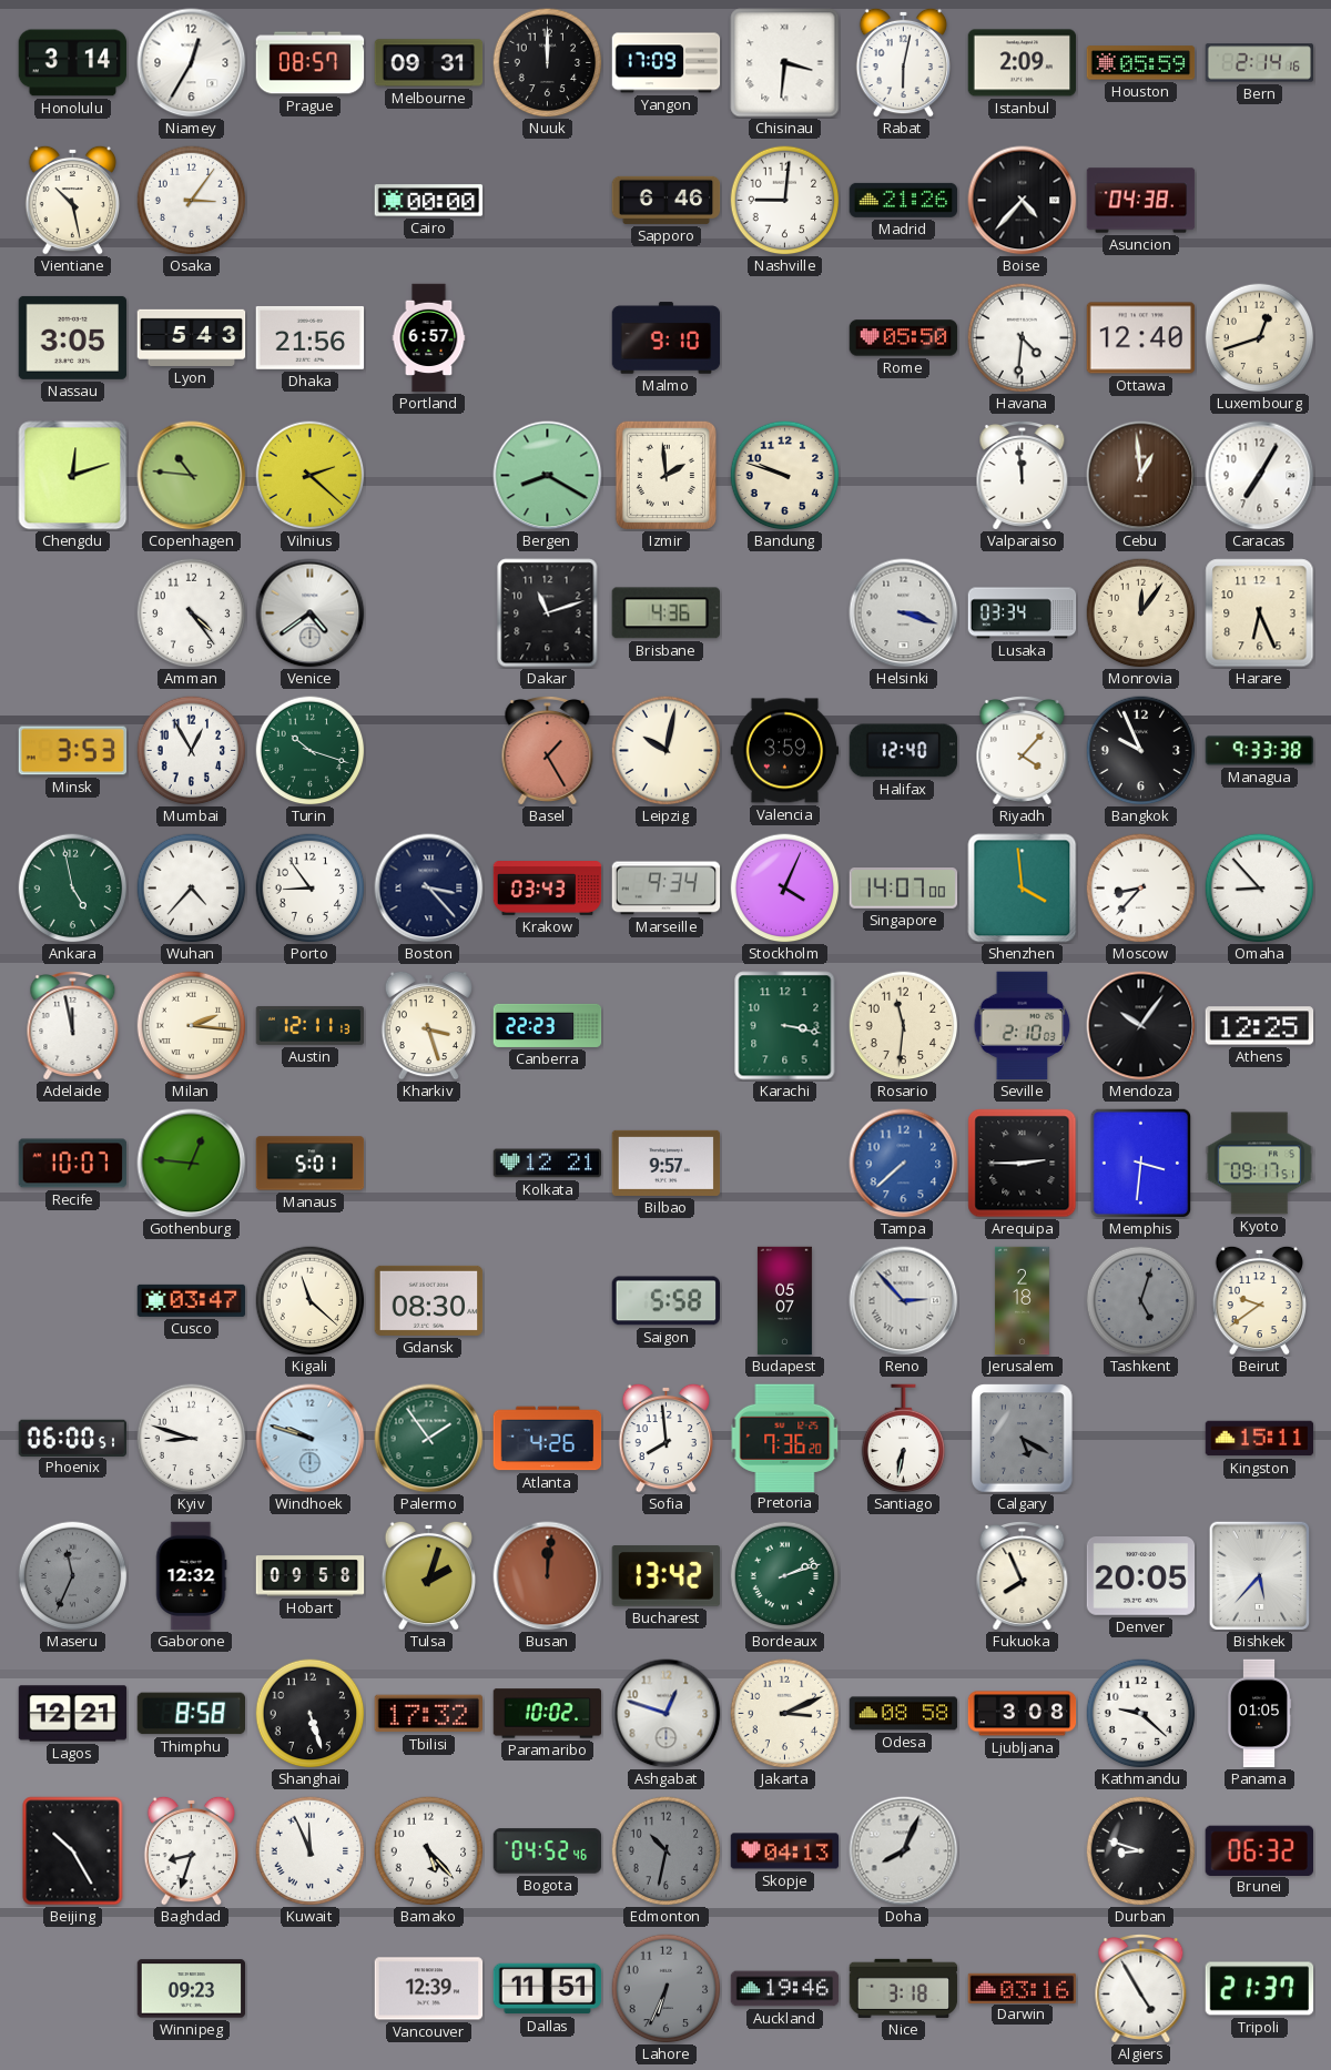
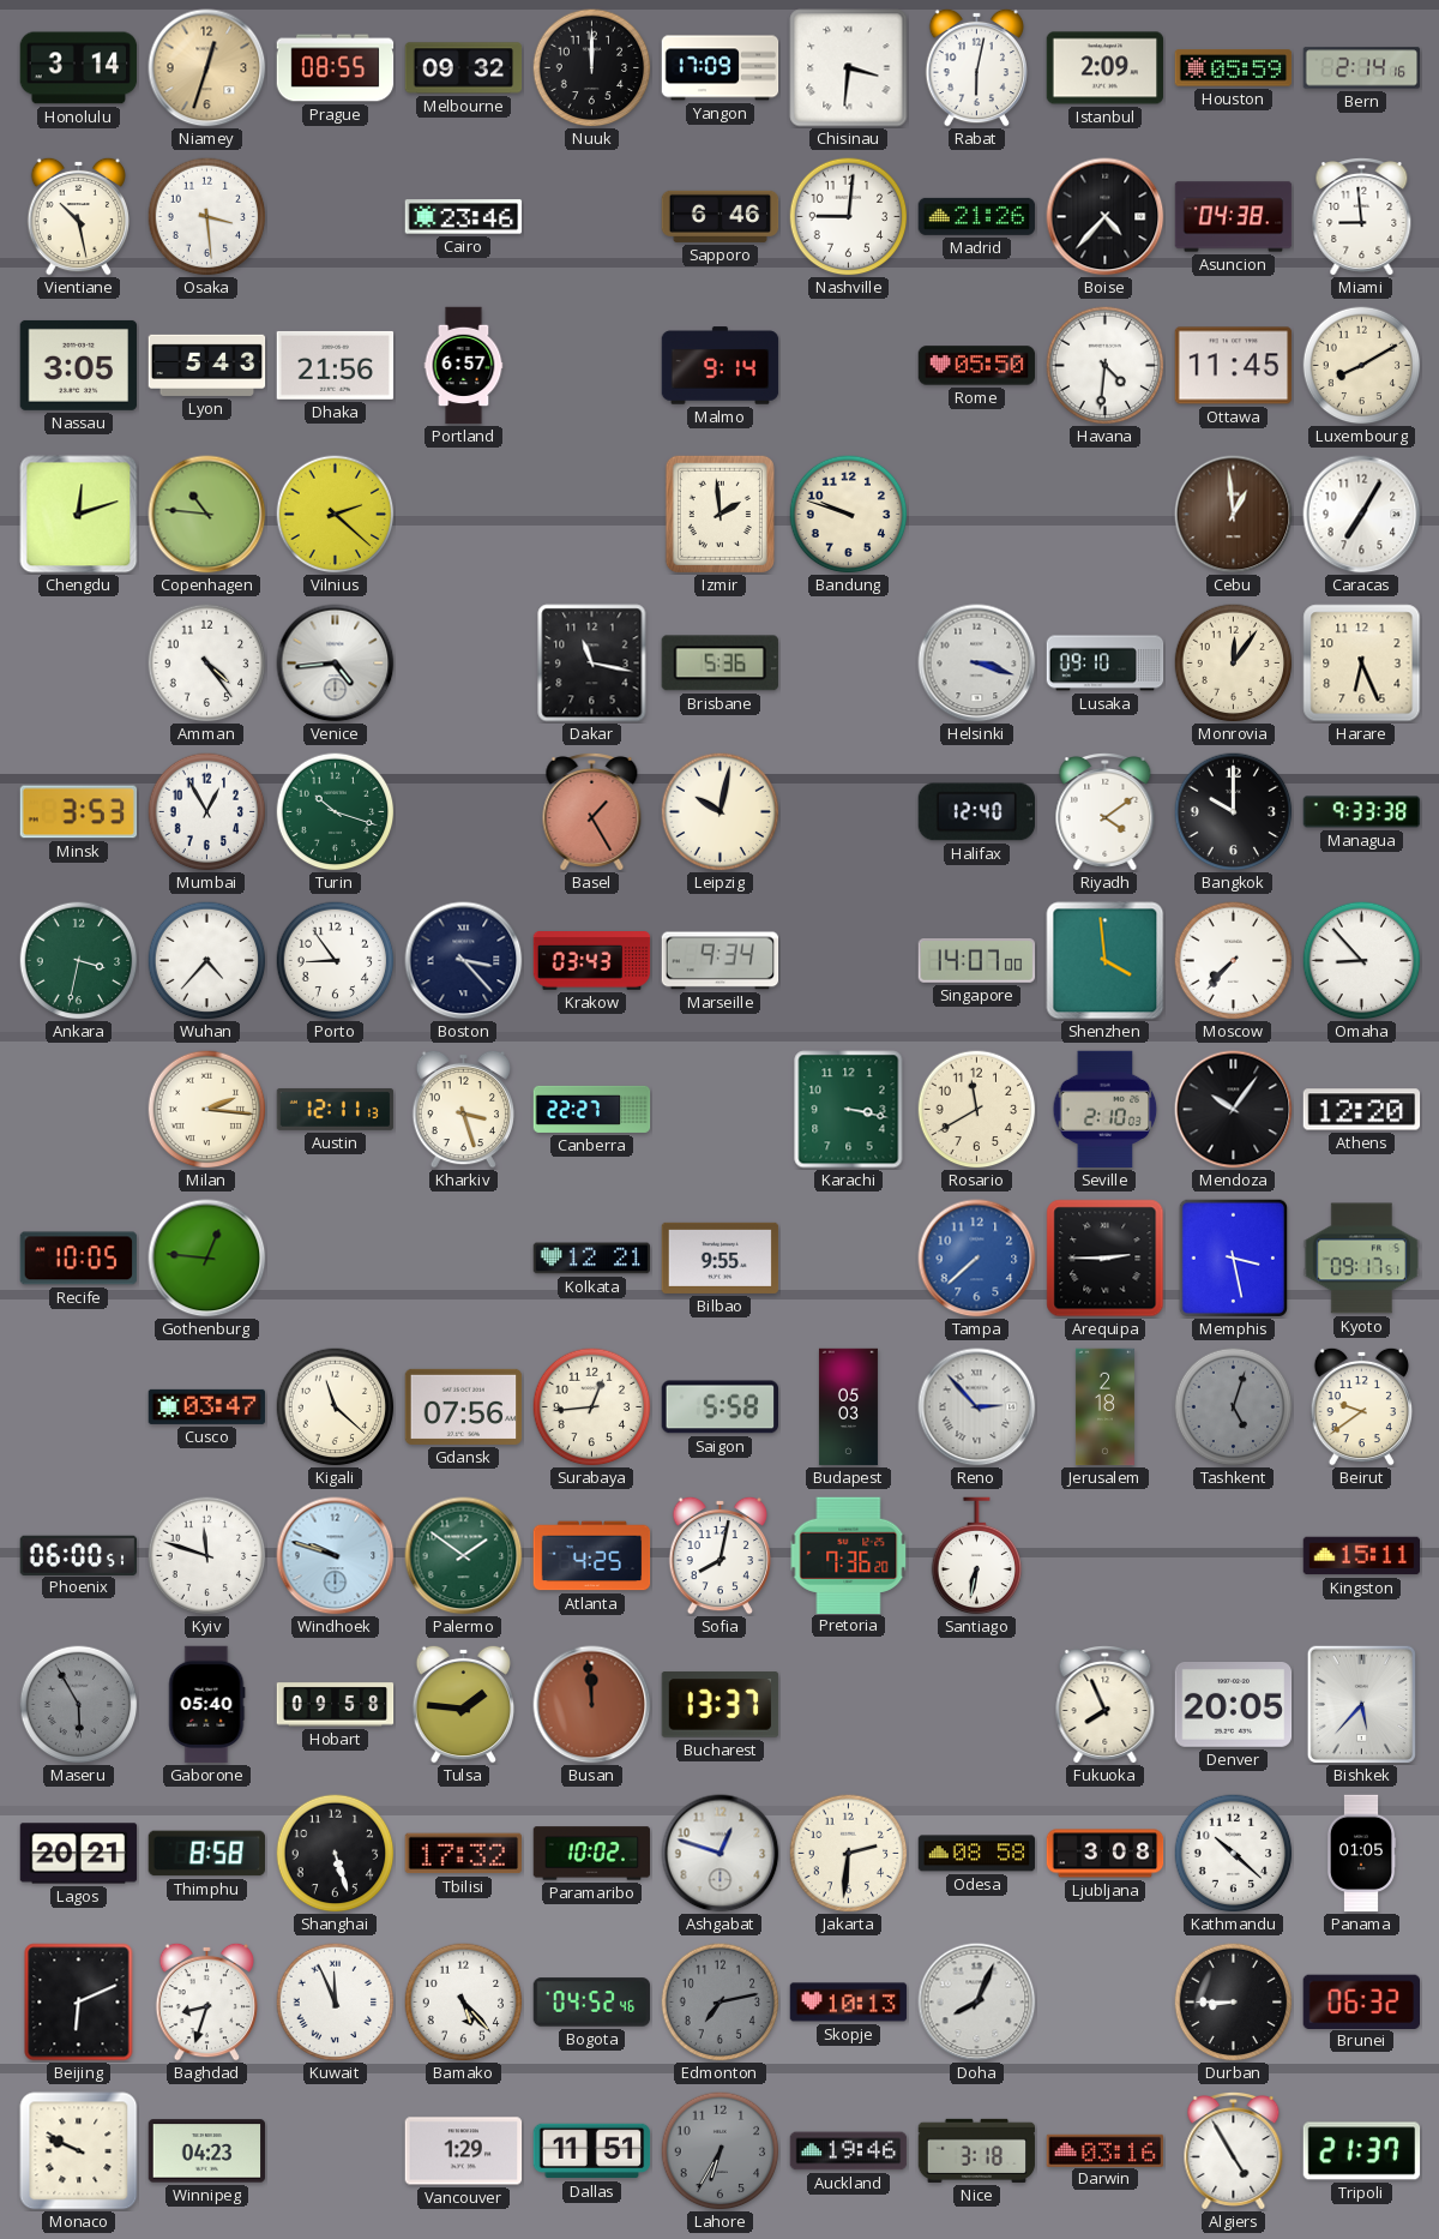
Niamey: 12:35 -> 12:33 (207, 68)
Niamey dial: white -> champagne (207, 68)
Prague: 08:57 -> 08:55 (336, 68)
Melbourne: 09:31 -> 09:32 (464, 68)
Osaka: 3:06 -> 3:29 (207, 217)
Cairo: 00:00 -> 23:46 (464, 217)
Miami: none -> 8:59 (1362, 217)
Malmo: 9:10 -> 9:14 (721, 366)
Ottawa: 12:40 -> 11:45 (1234, 366)
Luxembourg: 12:42 -> 8:10 (1362, 366)
Bergen: 8:20 -> none (548, 476)
Valparaiso: 11:59 -> none (1023, 476)
Venice: 4:39 -> 4:44 (336, 664)
Dakar: 11:12 -> 11:17 (592, 664)
Brisbane: 4:36 -> 5:36 (719, 664)
Lusaka: 03:34 -> 09:10 (1106, 664)
Valencia: 3:59 -> none (785, 751)
Riyadh: 4:07 -> 4:09 (1106, 812)
Bangkok: 9:56 -> 10:00 (1234, 812)
Ankara: 4:58 -> 3:32 (79, 961)
Stockholm: 4:04 -> none (785, 889)
Moscow: 8:37 -> 7:37 (1234, 961)
Adelaide: 11:58 -> none (73, 1026)
Canberra: 22:23 -> 22:27 (592, 1109)
Rosario: 11:31 -> 11:40 (977, 1110)
Athens: 12:25 -> 12:20 (1362, 1110)
Recife: 10:07 -> 10:05 (79, 1259)
Manaus: 5:01 -> none (311, 1164)
Bilbao: 9:57 -> 9:55 (721, 1257)
Memphis: 3:31 -> 3:28 (1233, 1257)
Gdansk: 08:30 -> 07:56 (464, 1406)
Surabaya: none -> 12:44 (592, 1407)
Budapest: 05:07 -> 05:03 (848, 1407)
Kyiv: 8:48 -> 11:48 (207, 1556)
Palermo: 1:54 -> 1:51 (464, 1556)
Atlanta: 4:26 -> 4:25 (592, 1556)
Sofia: 7:59 -> 8:02 (719, 1555)
Calgary: 5:20 -> none (1023, 1439)
Maseru: 11:34 -> 5:55 (79, 1705)
Gaborone: 12:32 -> 05:40 (207, 1705)
Tulsa: 2:03 -> 1:46 (463, 1704)
Busan: 12:01 -> 11:59 (592, 1705)
Bucharest: 13:42 -> 13:37 (721, 1705)
Bordeaux: 2:12 -> none (785, 1576)
Lagos: 12:21 -> 20:21 (79, 1854)
Jakarta: 3:11 -> 2:31 (849, 1854)
Kathmandu: 9:22 -> 10:22 (1234, 1854)
Beijing: 10:25 -> 6:11 (79, 2003)
Edmonton: 10:32 -> 7:13 (721, 2003)
Skopje: 04:13 -> 10:13 (849, 2003)
Durban: 8:48 -> 8:45 (1234, 2003)
Monaco: none -> 9:49 (79, 2151)
Winnipeg: 09:23 -> 04:23 (207, 2151)
Vancouver: 12:39 -> 1:29 (464, 2151)
Lahore: 6:34 -> 6:35 (721, 2151)
